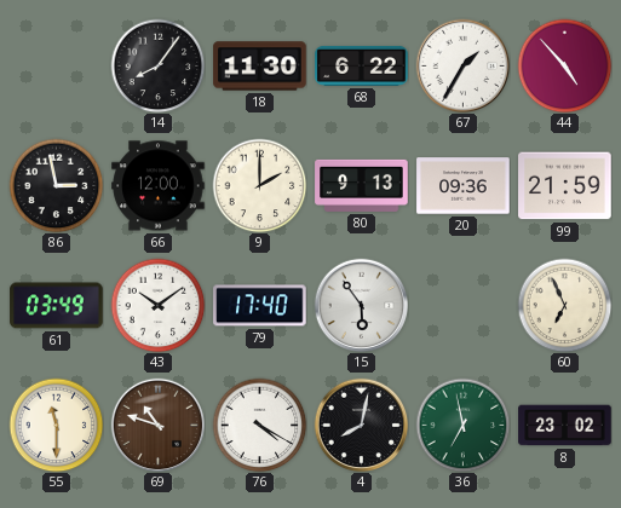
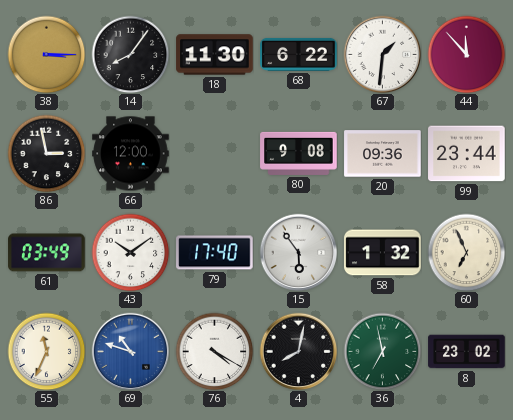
38: none -> 3:15 (46, 54)
67: 1:35 -> 1:31 (382, 54)
44: 4:53 -> 11:53 (466, 54)
9: 2:00 -> none (259, 185)
80: 9:13 -> 9:08 (299, 153)
99: 21:59 -> 23:44 (467, 154)
58: none -> 1:32 (383, 253)
55: 11:30 -> 11:34 (46, 351)
69 dial: brown -> blue (130, 351)
